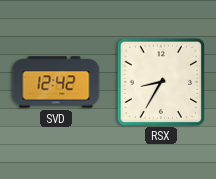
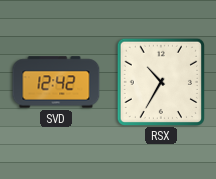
RSX: 8:35 -> 10:35 (160, 81)
